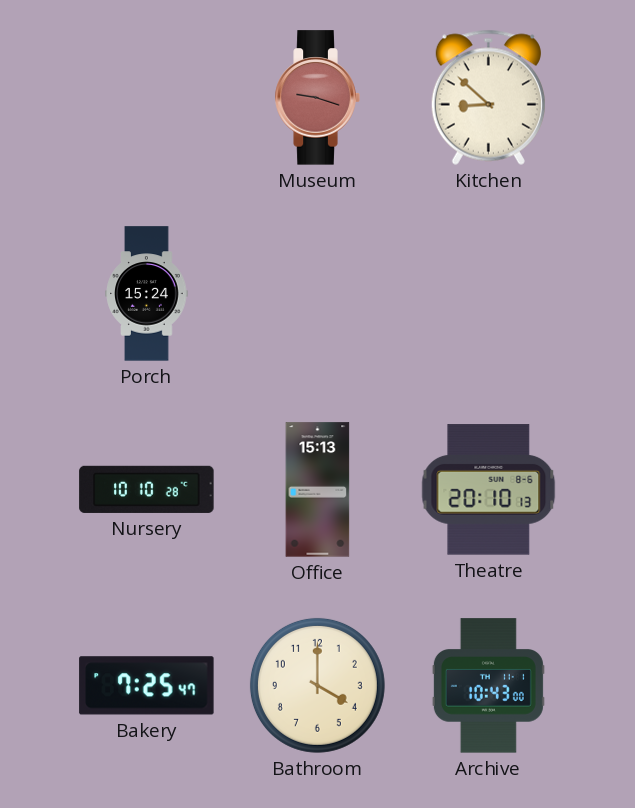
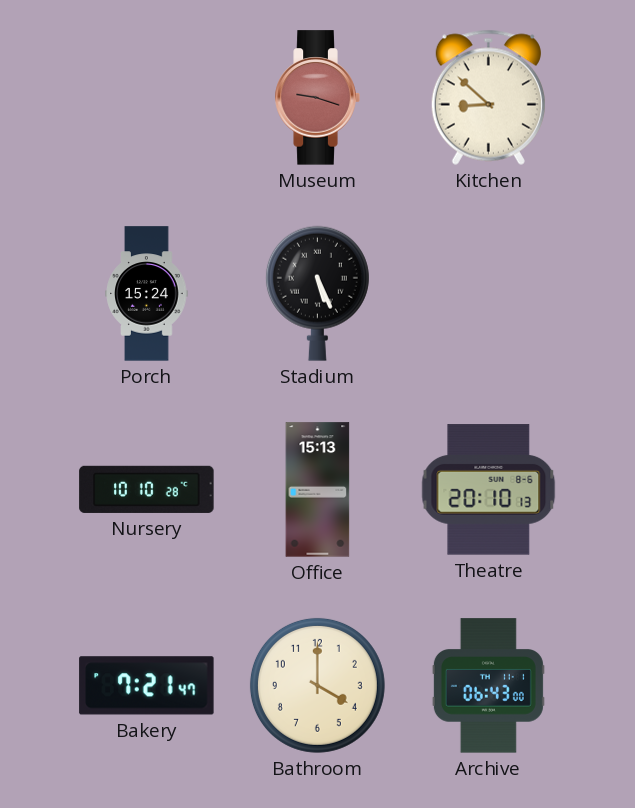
Stadium: none -> 5:26 (317, 293)
Bakery: 7:25 -> 7:21 (147, 686)
Archive: 10:43 -> 06:43 (488, 686)
